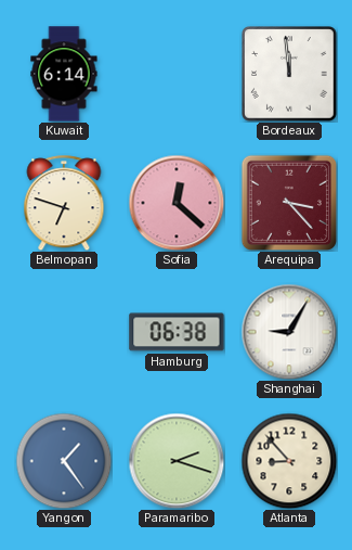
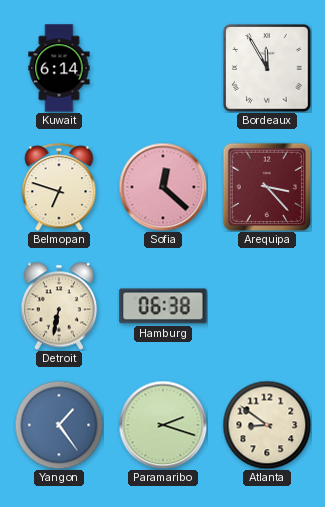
Bordeaux: 11:59 -> 11:55 (267, 68)
Detroit: none -> 6:32 (59, 306)
Shanghai: 9:05 -> none (289, 332)
Atlanta: 8:53 -> 8:51 (267, 425)
